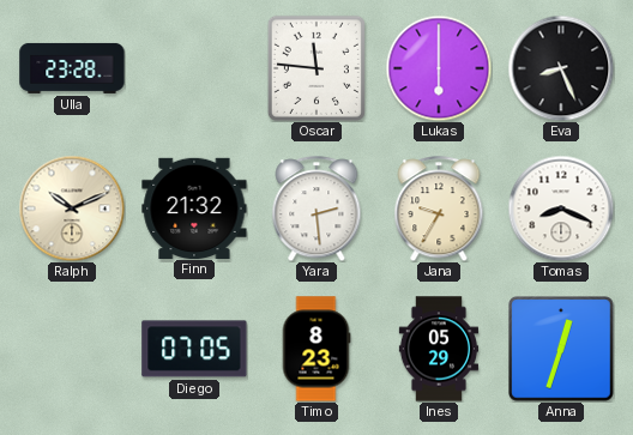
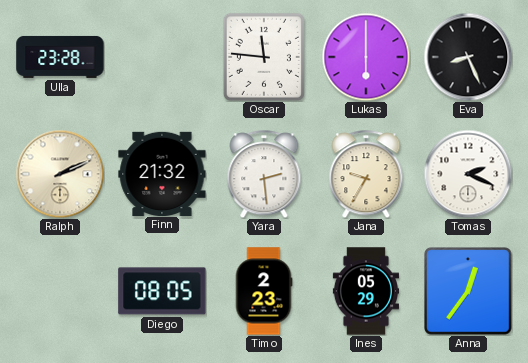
Ralph: 10:11 -> 2:11 (60, 174)
Tomas: 8:19 -> 2:19 (468, 174)
Diego: 07:05 -> 08:05 (162, 291)
Timo: 8:23 -> 2:23 (264, 291)
Anna: 12:33 -> 12:36 (468, 291)
